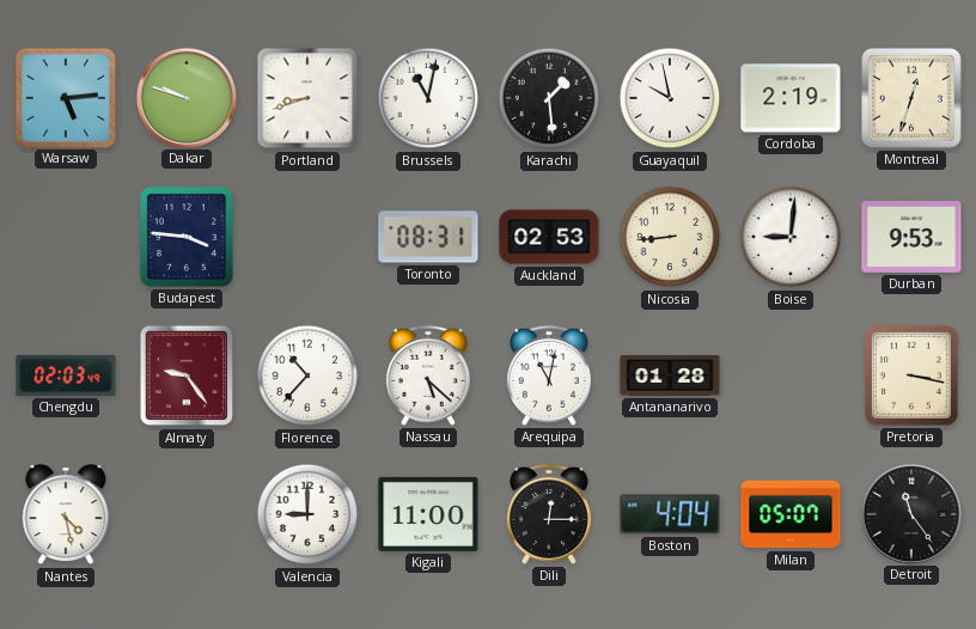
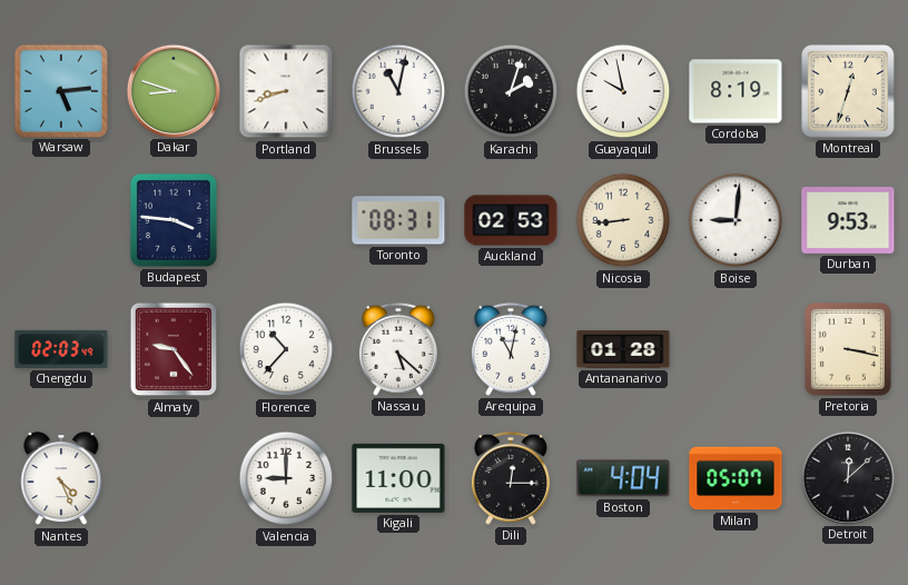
Dakar: 9:48 -> 8:48 (172, 90)
Karachi: 1:29 -> 2:03 (511, 91)
Cordoba: 2:19 -> 8:19 (736, 91)
Nantes: 4:28 -> 4:26 (61, 479)
Detroit: 11:24 -> 12:08 (847, 477)
